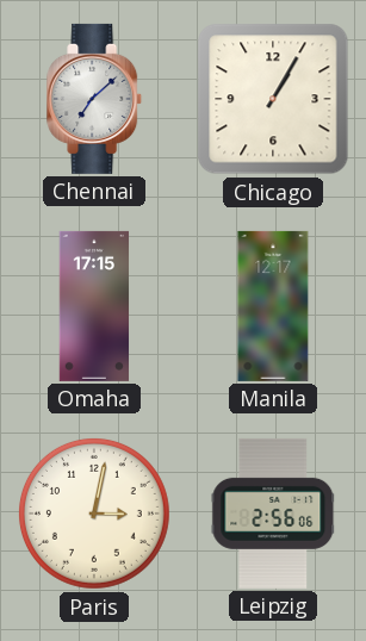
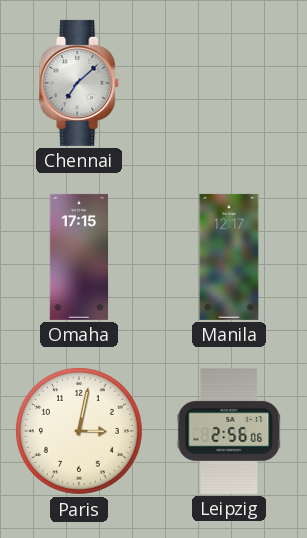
Chicago: 1:05 -> none (273, 99)
